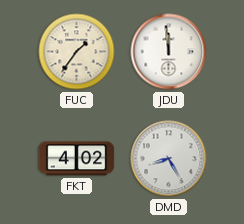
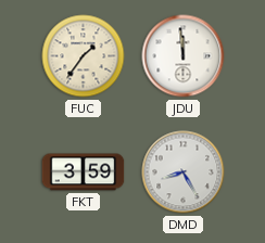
FKT: 4:02 -> 3:59 (84, 172)
